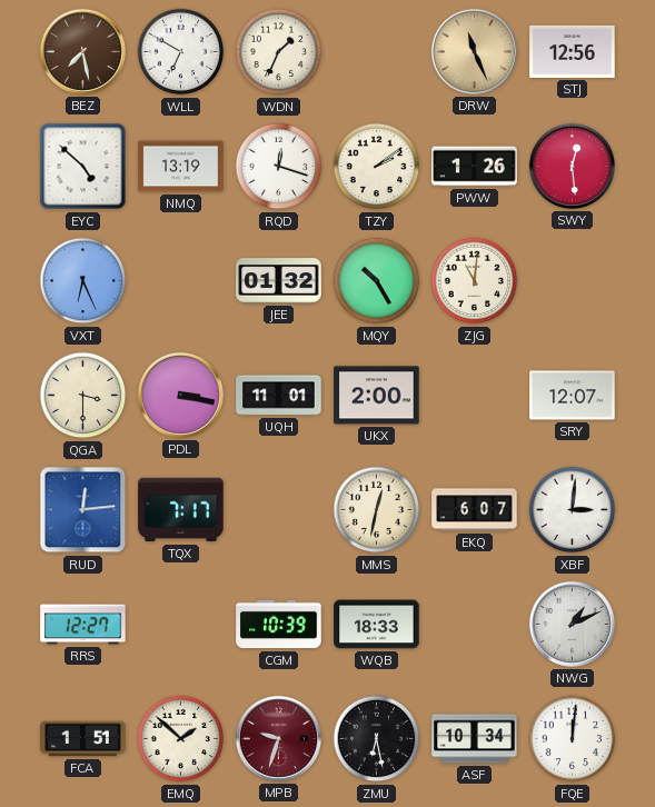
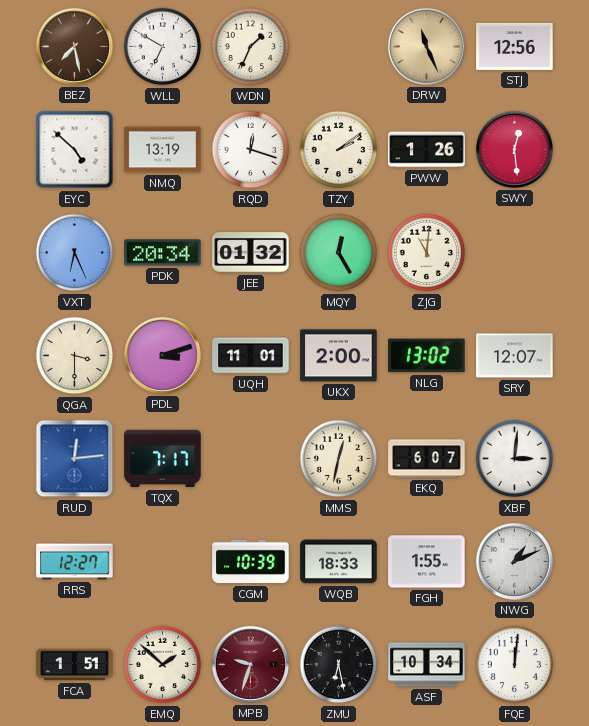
PDK: none -> 20:34 (163, 253)
MQY: 10:25 -> 12:25 (339, 253)
PDL: 3:17 -> 3:12 (162, 355)
NLG: none -> 13:02 (427, 356)
FGH: none -> 1:55 (427, 562)
